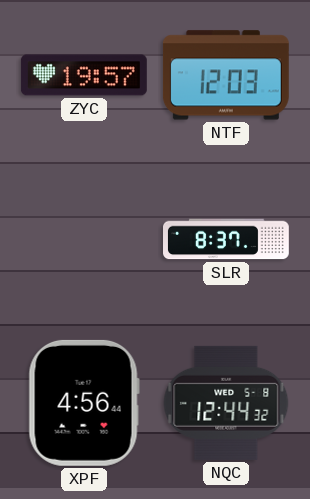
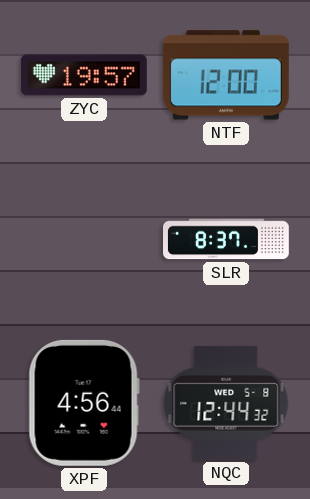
NTF: 12:03 -> 12:00 (226, 75)
